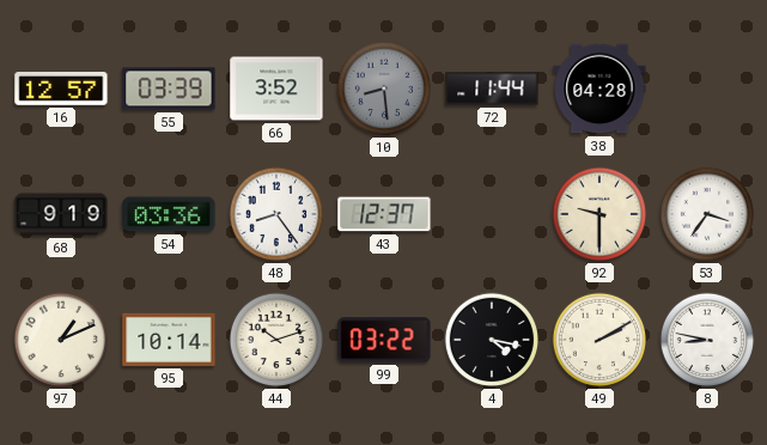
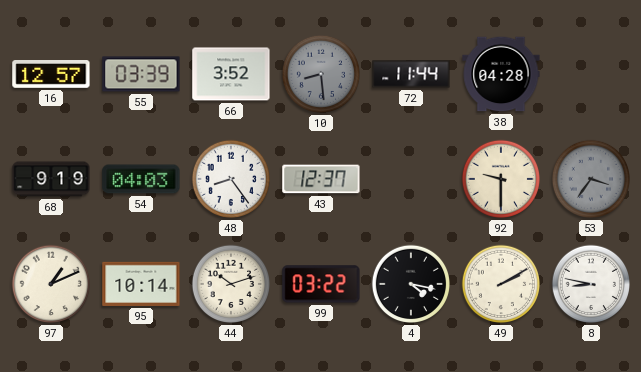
54: 03:36 -> 04:03 (141, 179)
53 dial: white -> grey (591, 179)
